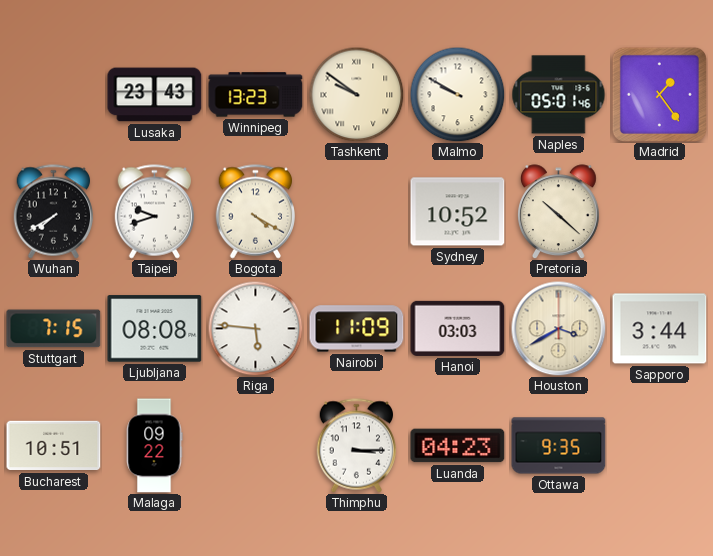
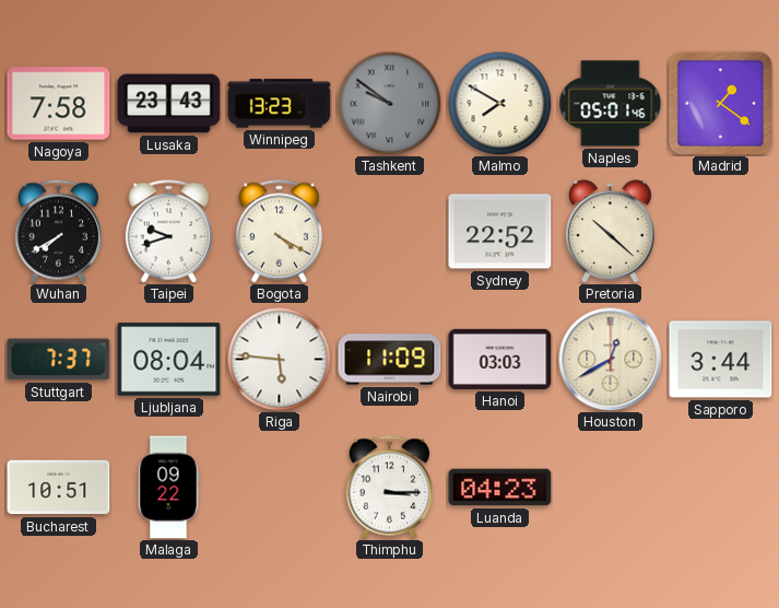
Nagoya: none -> 7:58 (59, 104)
Tashkent dial: cream -> grey (389, 103)
Malmo: 9:50 -> 7:50 (499, 103)
Madrid: 1:24 -> 1:21 (720, 103)
Sydney: 10:52 -> 22:52 (500, 232)
Stuttgart: 7:15 -> 7:37 (59, 360)
Ljubljana: 08:08 -> 08:04 (169, 360)
Houston: 3:40 -> 12:40 (610, 359)
Ottawa: 9:35 -> none (559, 446)
